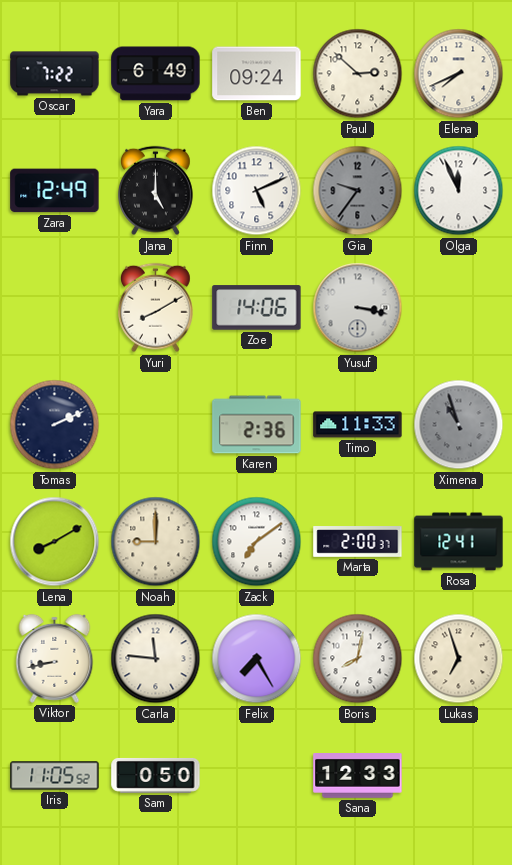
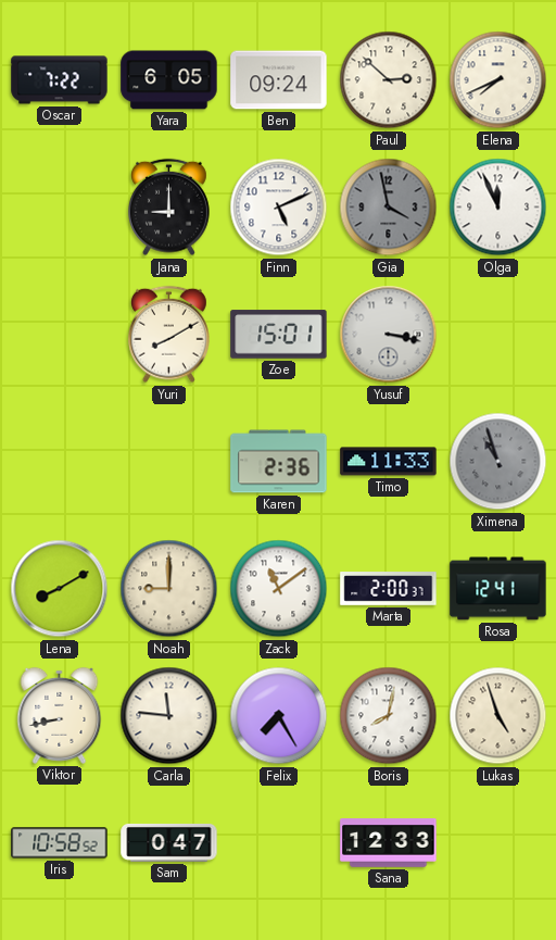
Yara: 6:49 -> 6:05 (169, 80)
Zara: 12:49 -> none (55, 191)
Jana: 5:00 -> 9:00 (169, 208)
Gia: 9:36 -> 3:58 (389, 208)
Zoe: 14:06 -> 15:01 (279, 335)
Tomas: 2:11 -> none (55, 425)
Zack: 7:09 -> 11:09 (279, 589)
Lukas: 6:57 -> 4:57 (498, 716)
Iris: 11:05 -> 10:58 (60, 843)
Sam: 0:50 -> 0:47 (169, 843)
